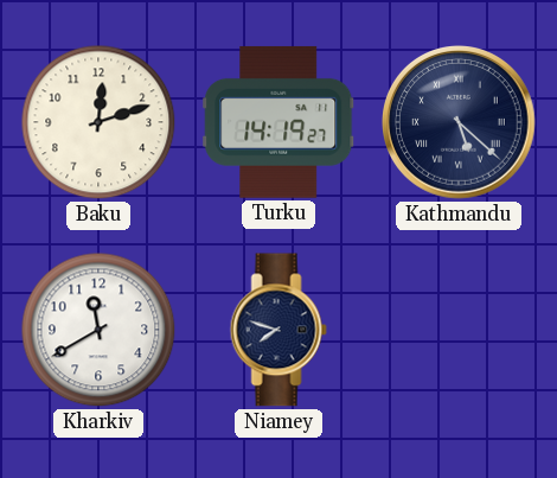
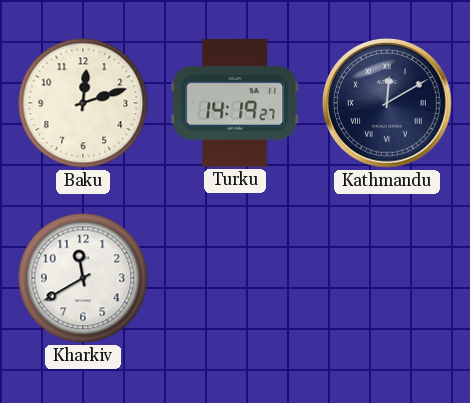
Kathmandu: 5:22 -> 12:10 (387, 103)
Niamey: 7:48 -> none (278, 330)
